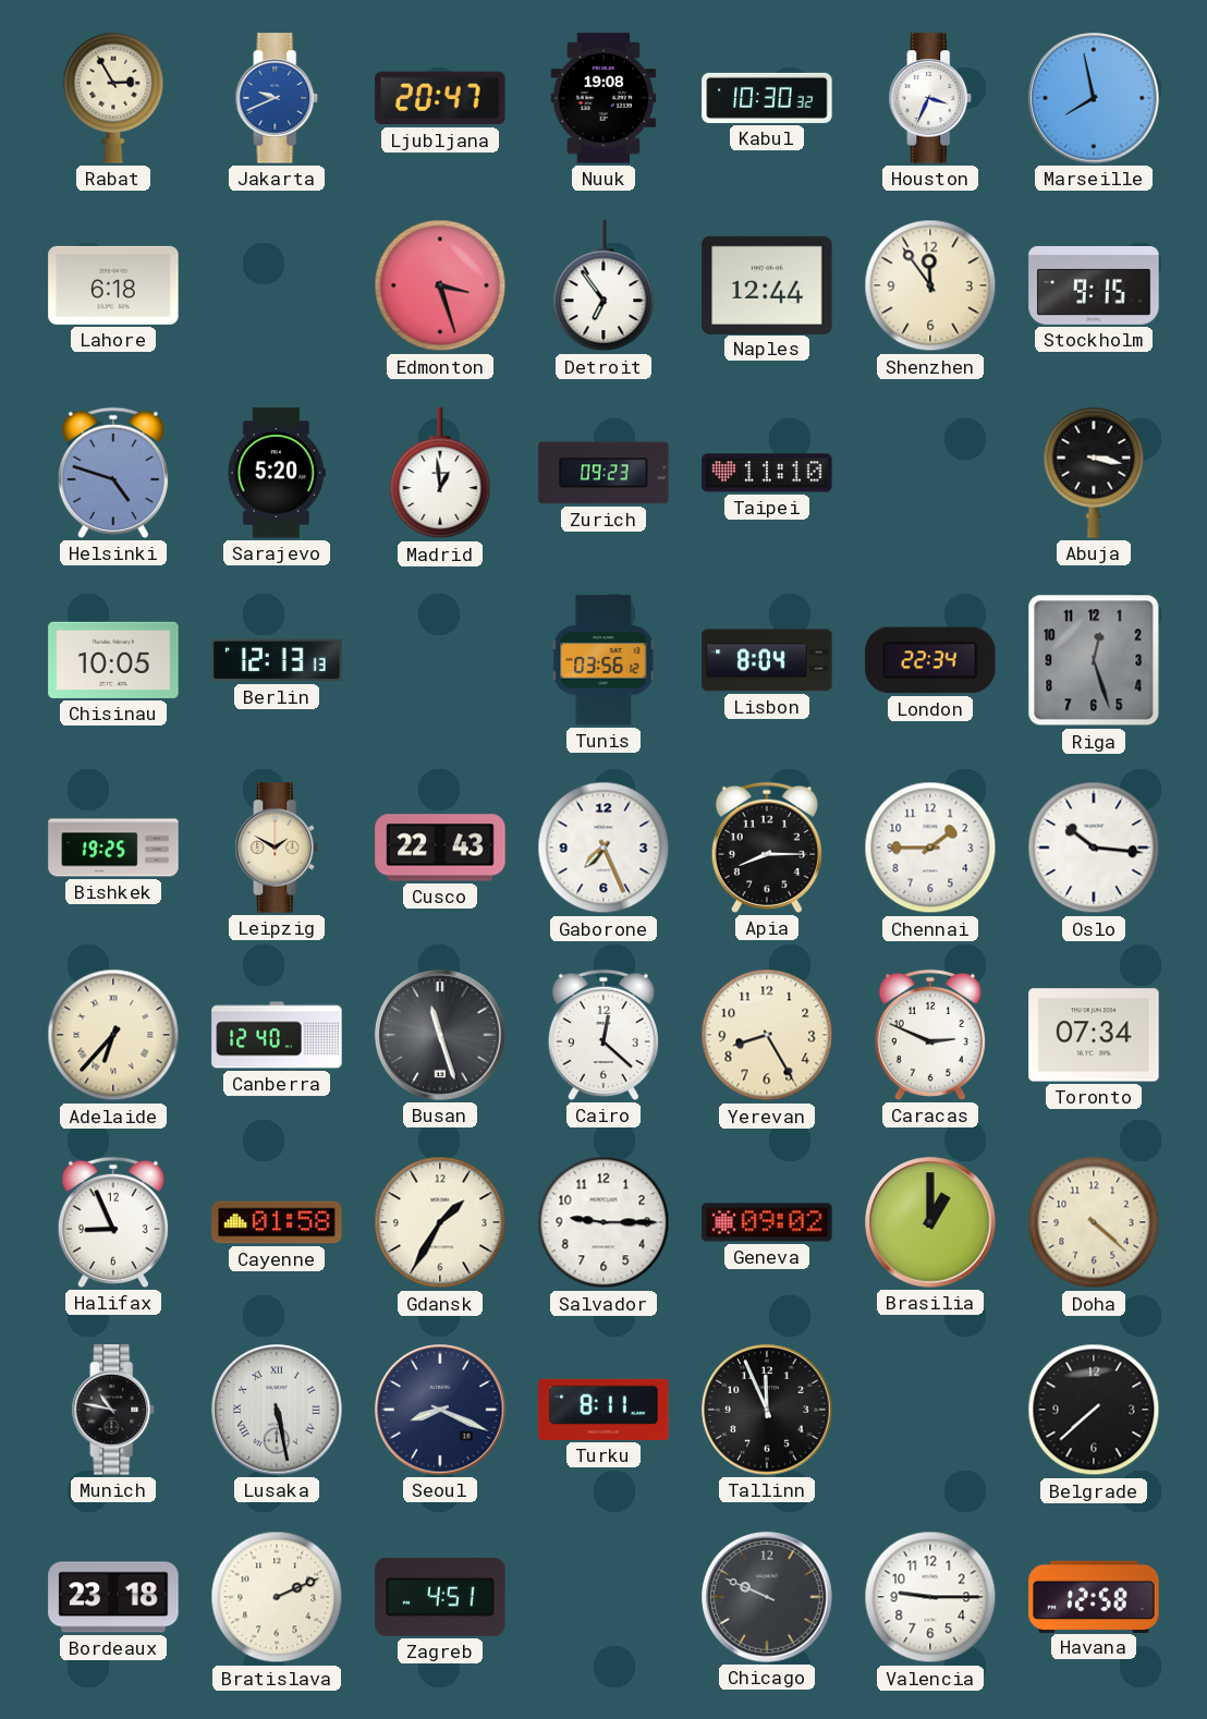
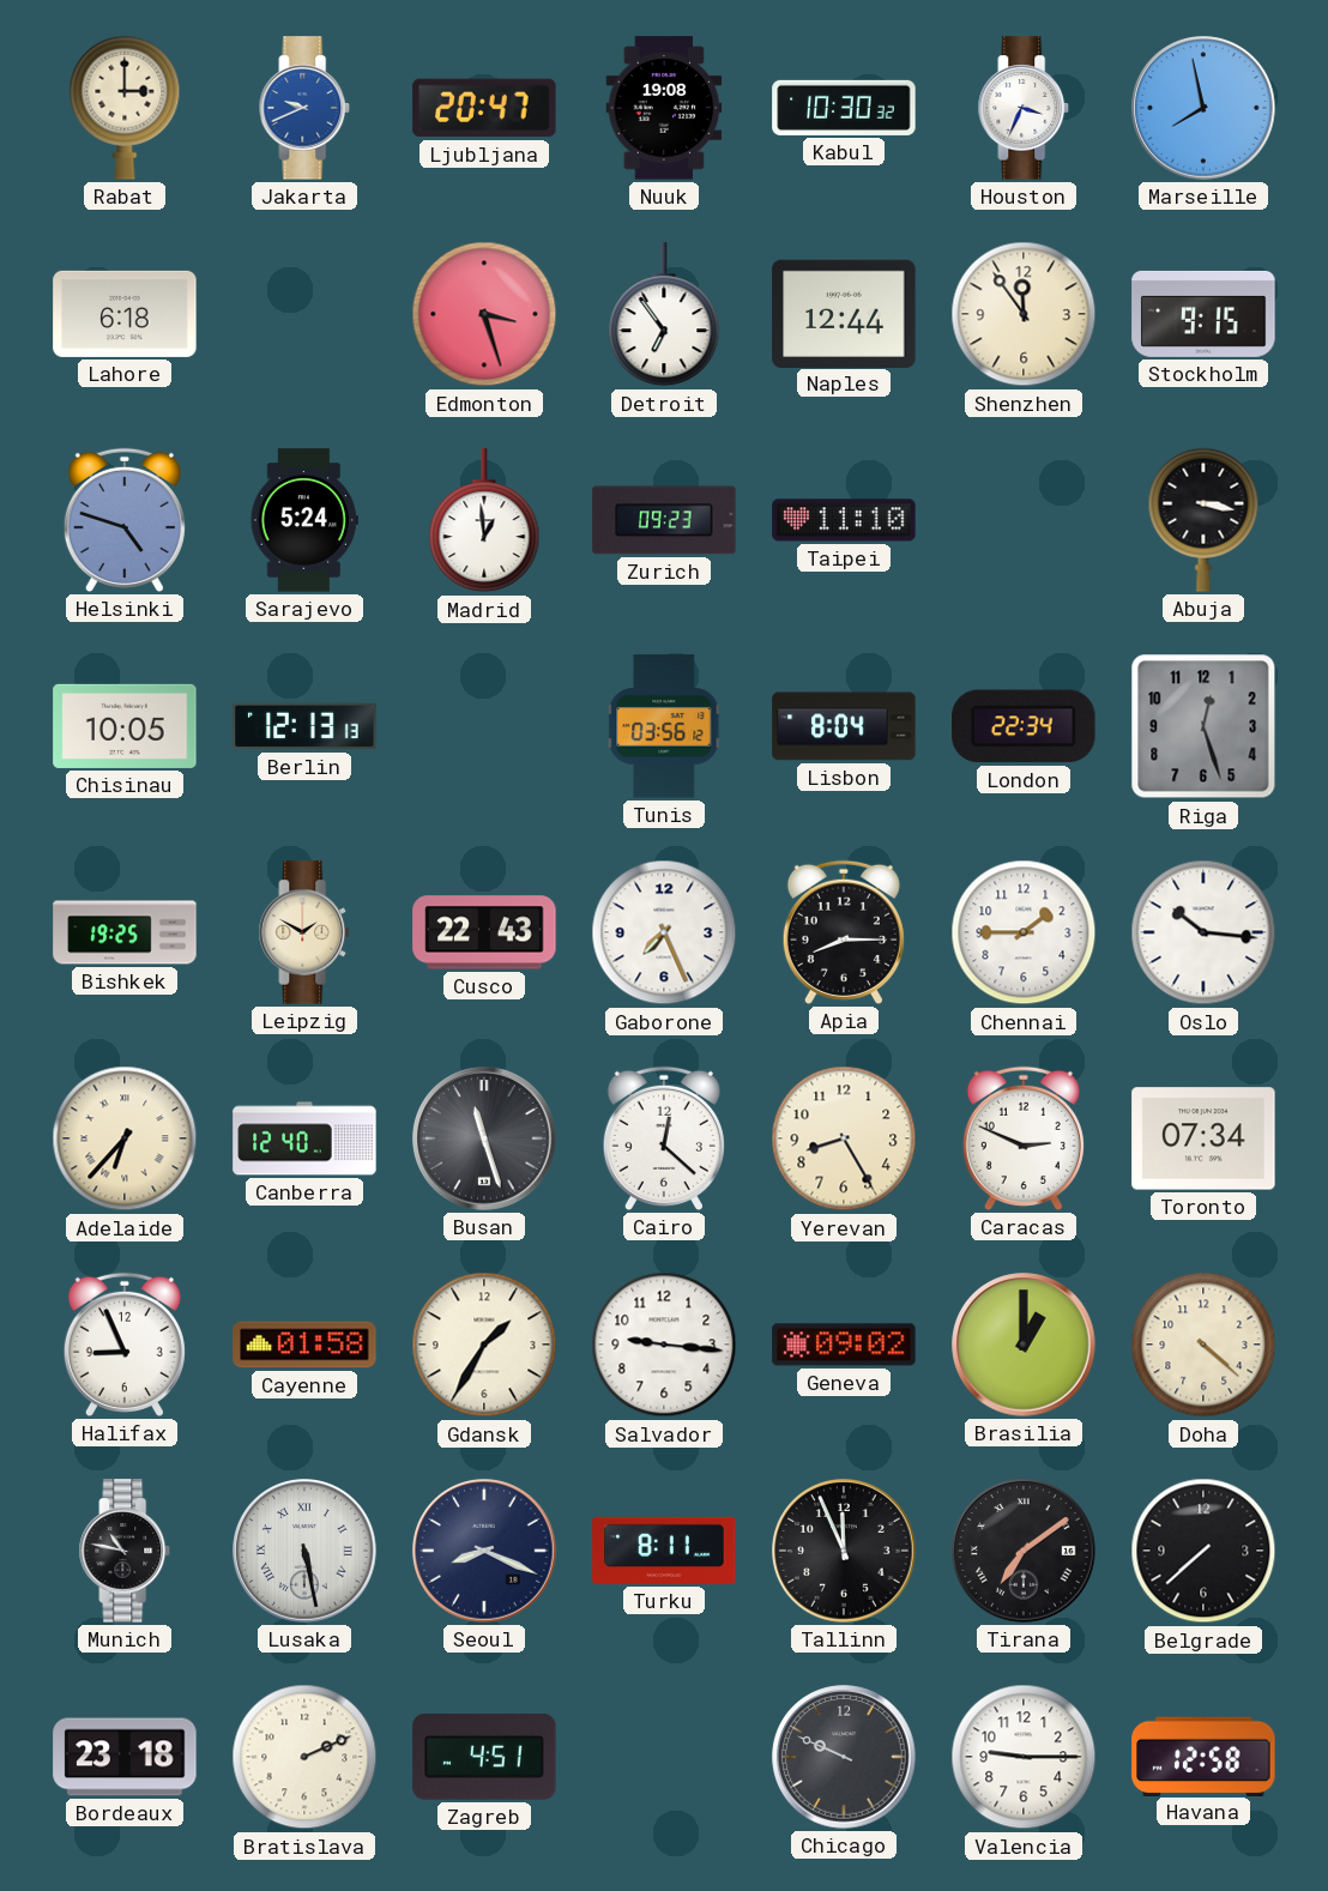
Rabat: 2:55 -> 3:00 (125, 108)
Sarajevo: 5:20 -> 5:24 (304, 520)
Salvador: 9:15 -> 9:16 (664, 1345)
Tirana: none -> 7:09 (1024, 1551)
